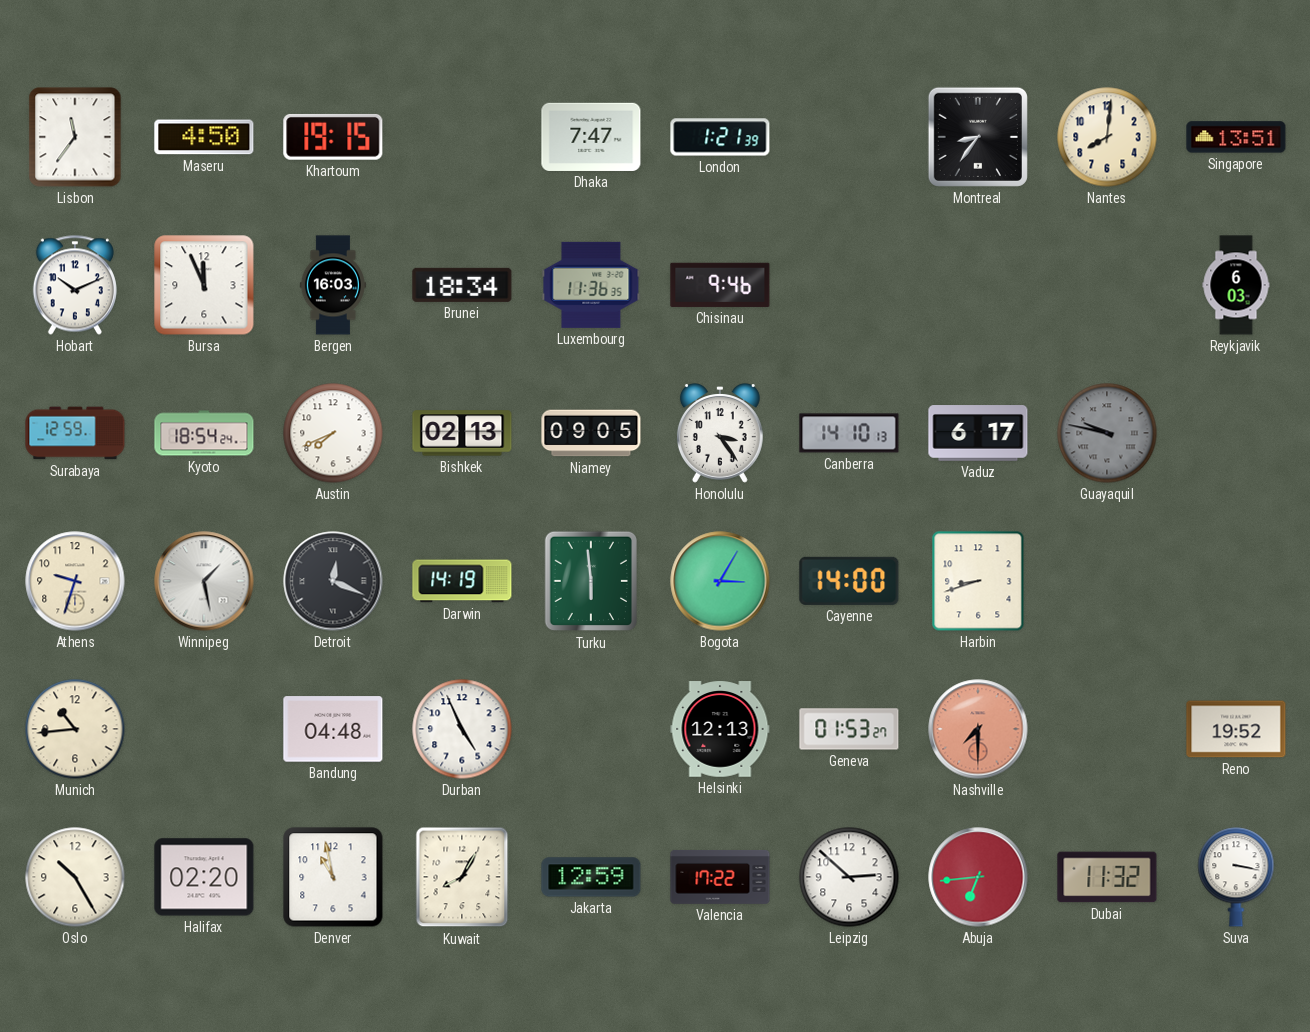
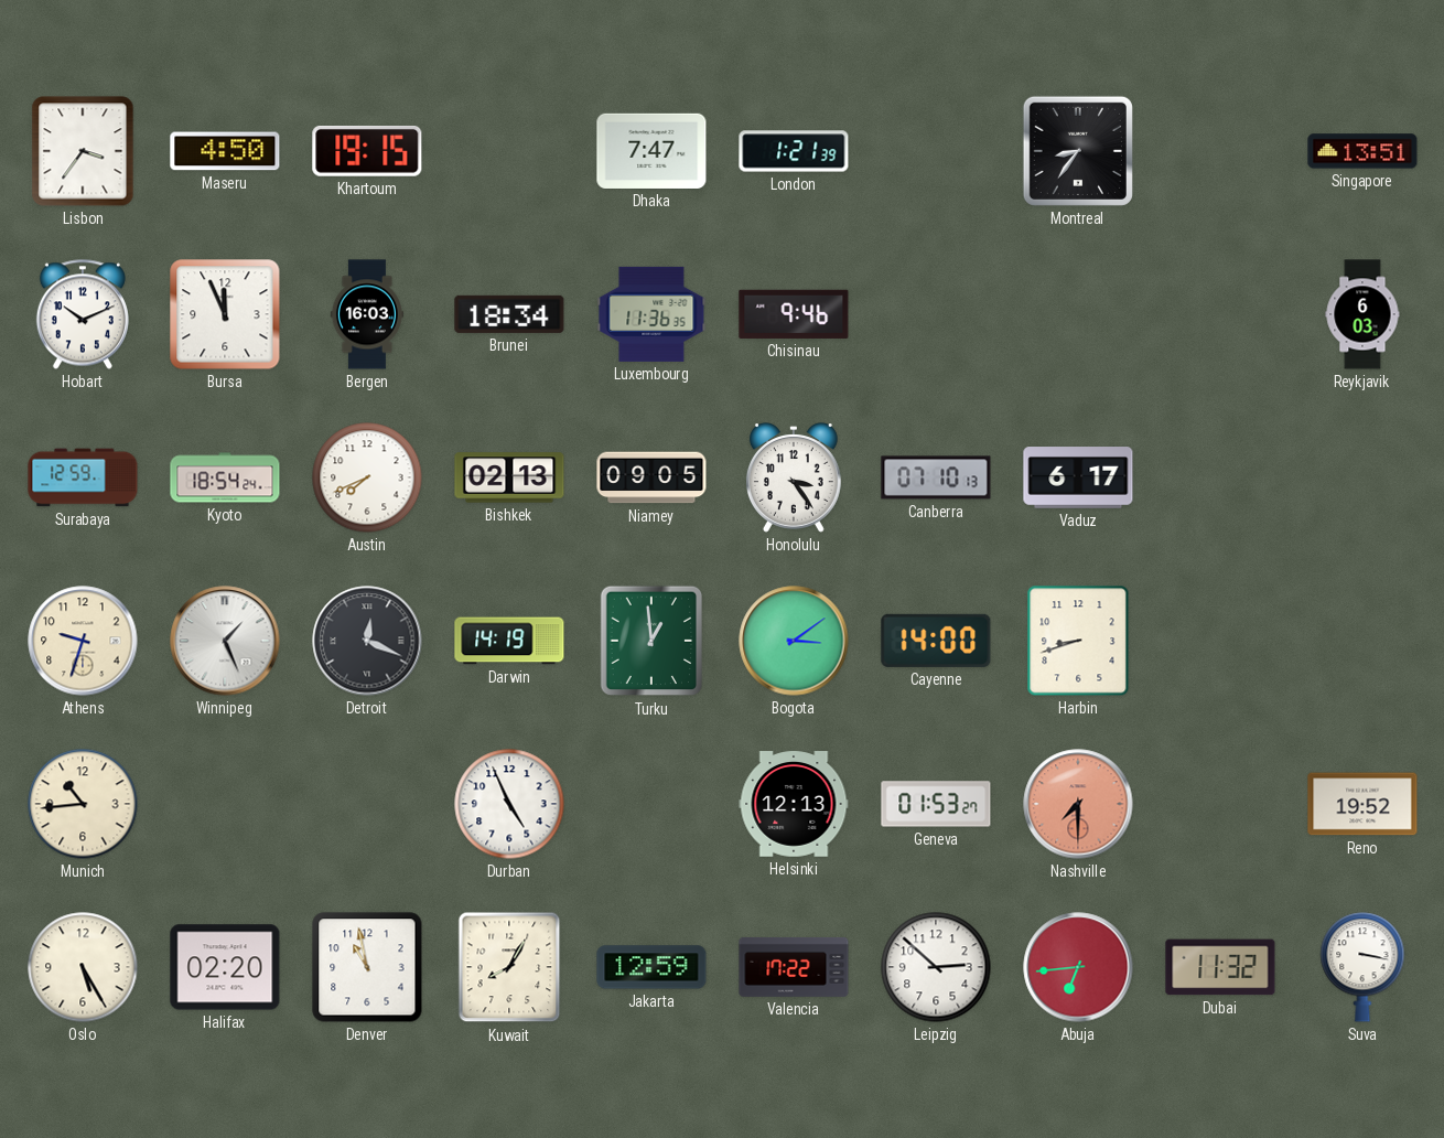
Lisbon: 11:36 -> 3:36 (83, 151)
Nantes: 8:01 -> none (1107, 137)
Canberra: 14:10 -> 07:10 (936, 477)
Guayaquil: 9:47 -> none (1107, 433)
Winnipeg: 1:28 -> 1:26 (225, 641)
Turku: 5:59 -> 12:59 (650, 641)
Bogota: 3:05 -> 3:09 (794, 641)
Bandung: 04:48 -> none (333, 729)
Oslo: 10:25 -> 5:25 (83, 967)
